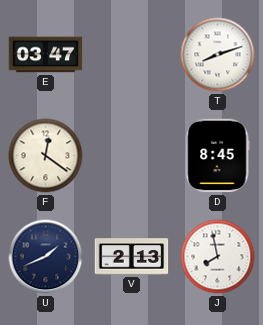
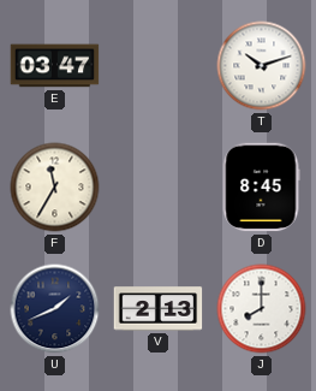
T: 8:12 -> 10:12 (262, 66)
F: 12:21 -> 11:35 (55, 188)
J: 7:58 -> 8:00 (262, 309)
